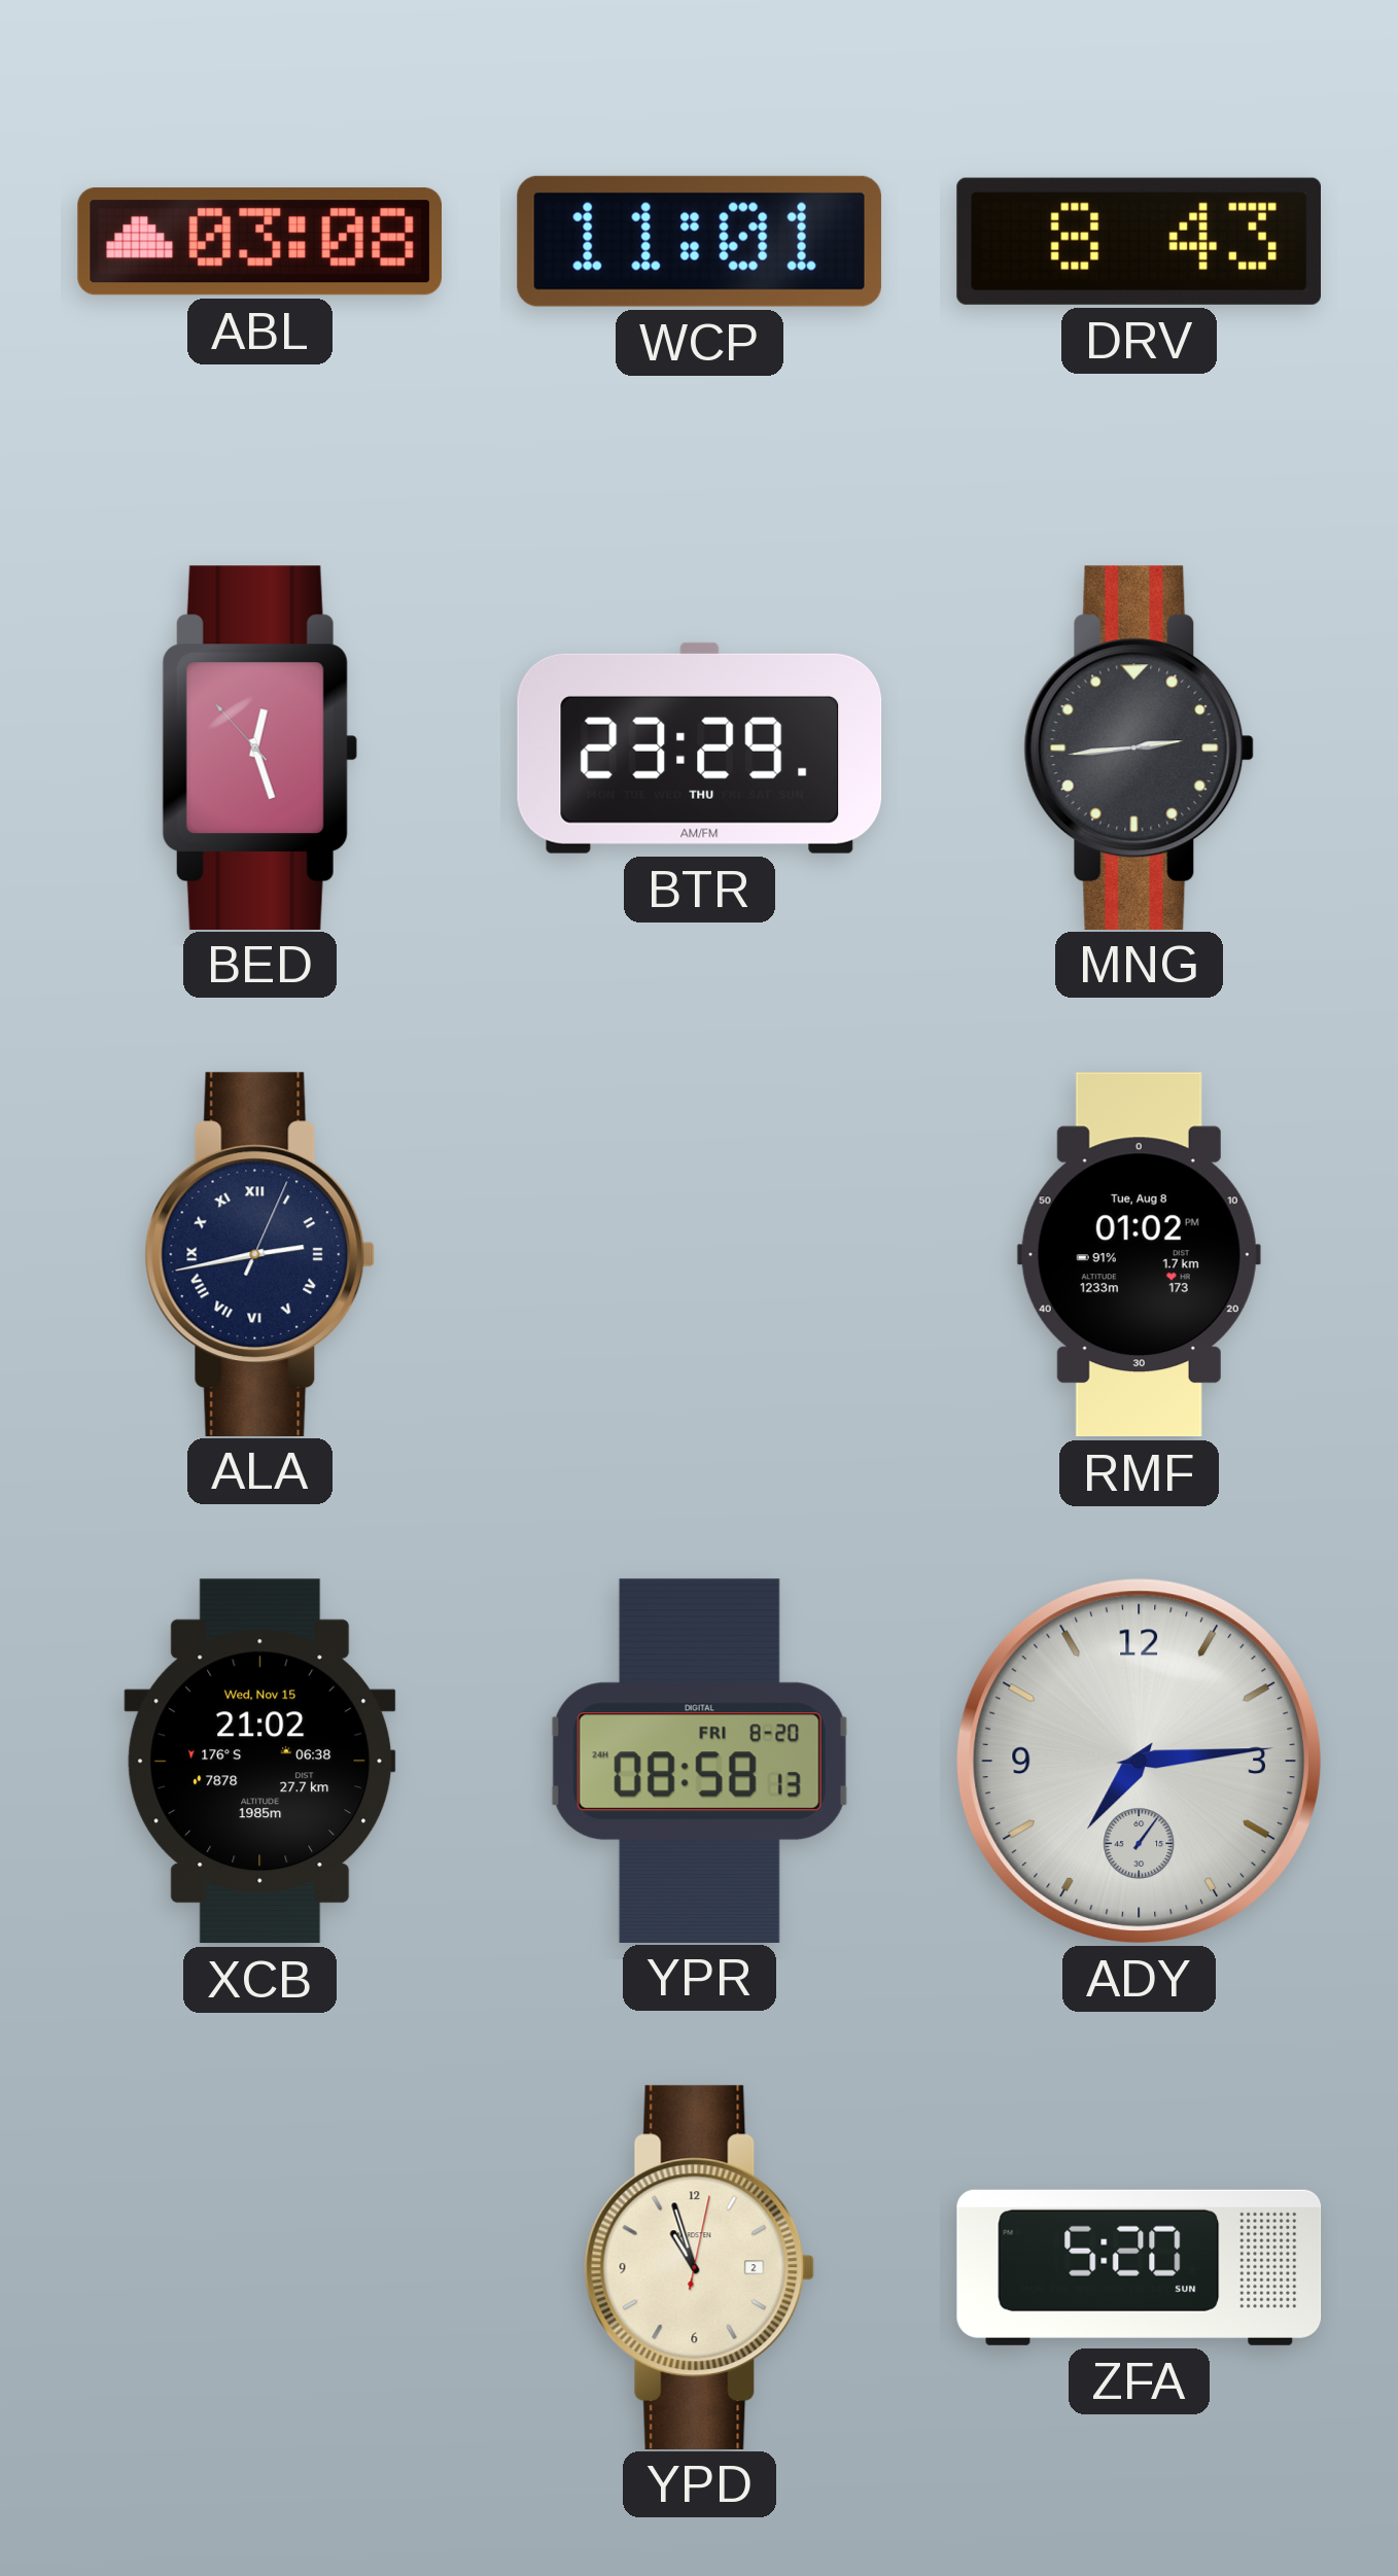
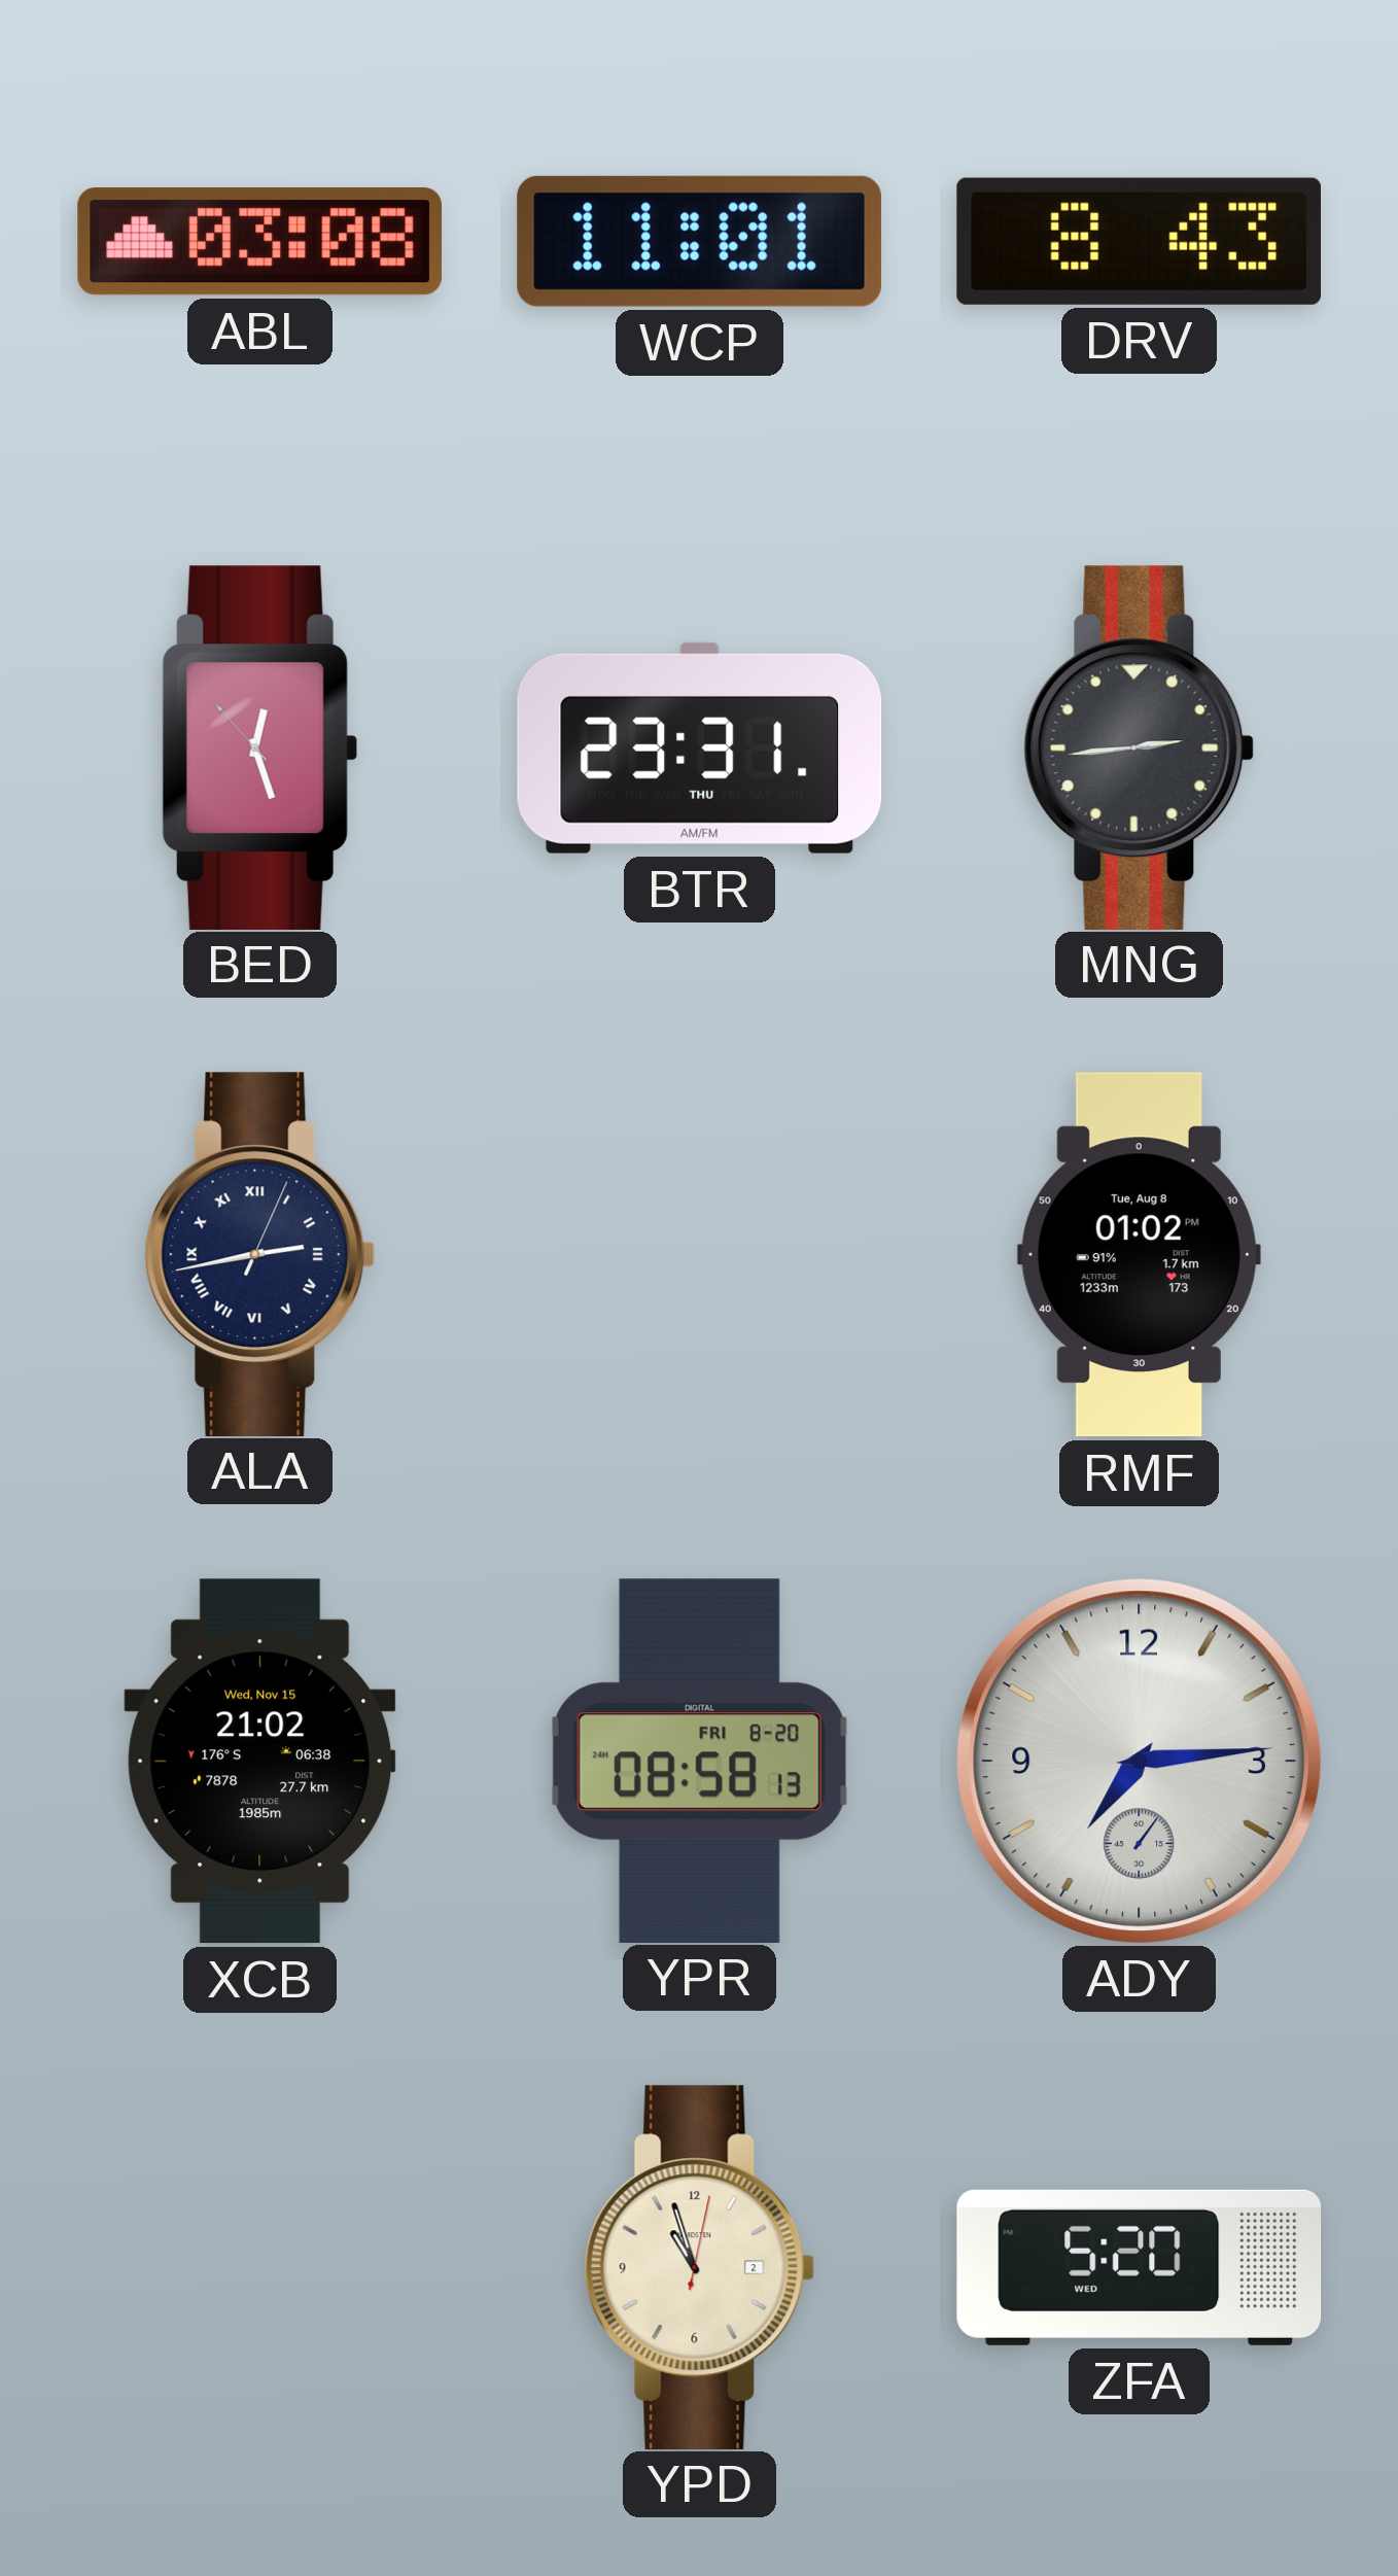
BTR: 23:29 -> 23:31 (700, 747)
ZFA date: SUN -> WED (1140, 2267)
